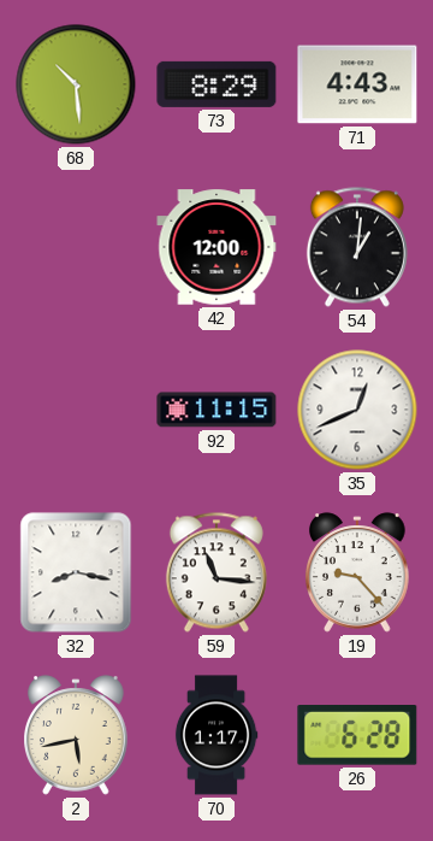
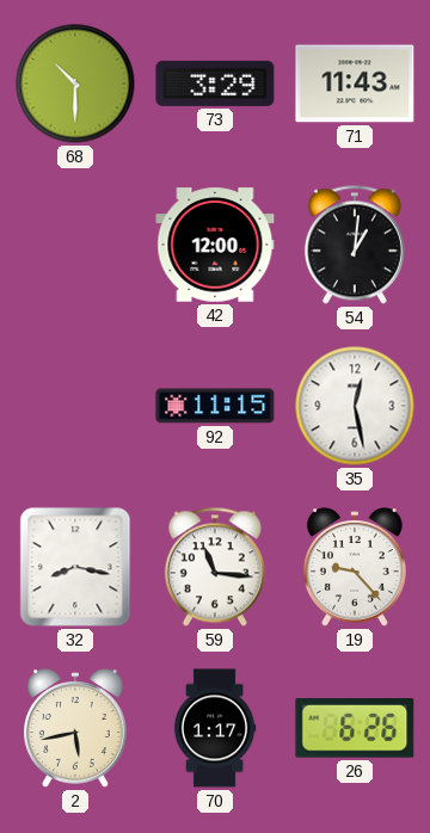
68: 10:29 -> 10:30 (75, 84)
73: 8:29 -> 3:29 (215, 84)
71: 4:43 -> 11:43 (355, 84)
35: 12:41 -> 12:28 (355, 406)
26: 6:28 -> 6:26 (355, 729)
